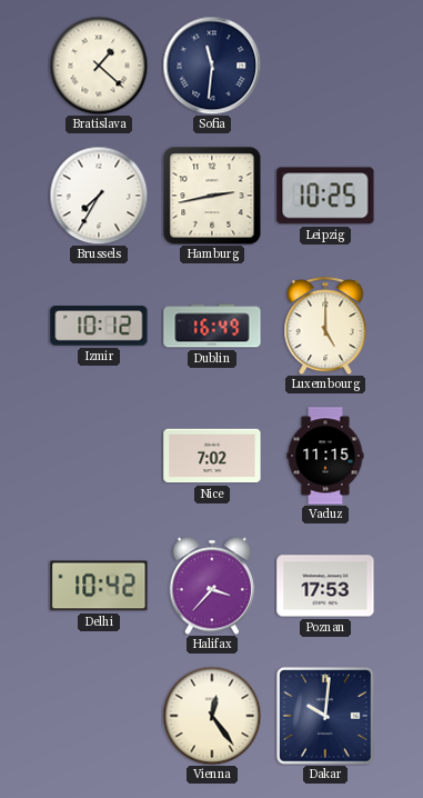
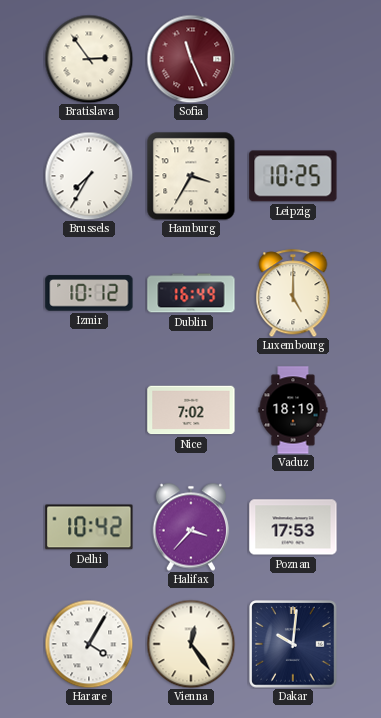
Bratislava: 1:22 -> 2:54 (89, 59)
Sofia: 11:31 -> 11:26 (191, 59)
Sofia dial: navy -> burgundy (191, 59)
Hamburg: 2:43 -> 3:35 (191, 176)
Vaduz: 11:15 -> 18:19 (293, 410)
Harare: none -> 4:05 (89, 644)
